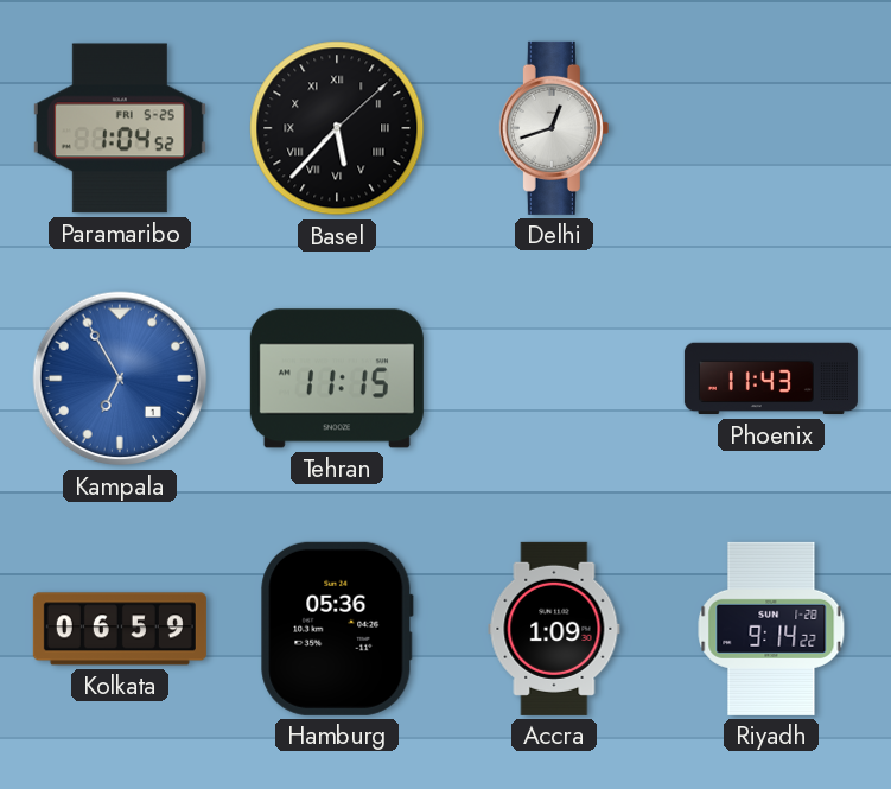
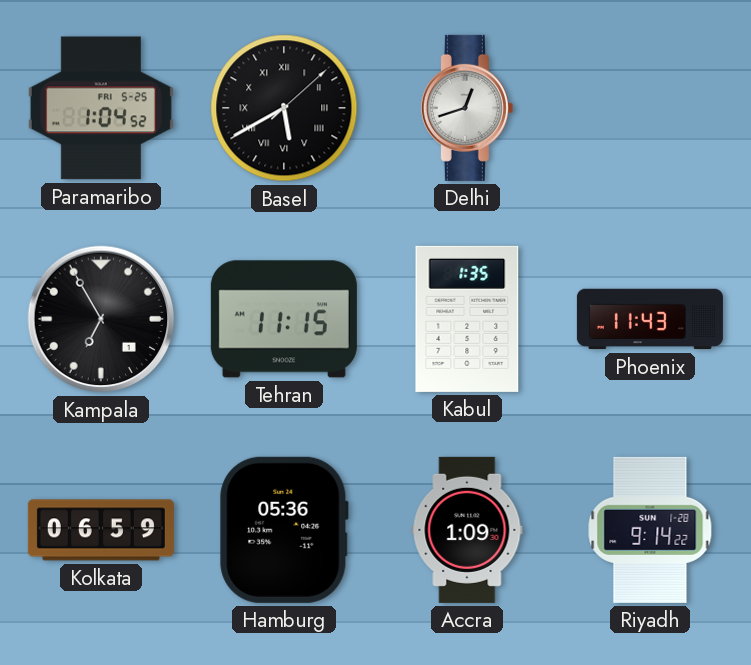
Basel: 5:37 -> 5:40 (284, 108)
Kampala dial: blue -> black (101, 319)
Kabul: none -> 1:35 (467, 319)
